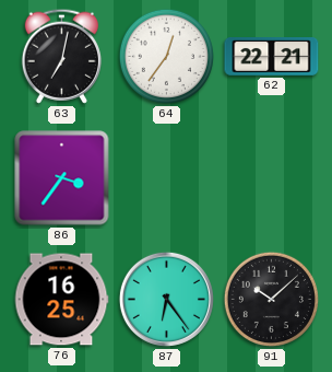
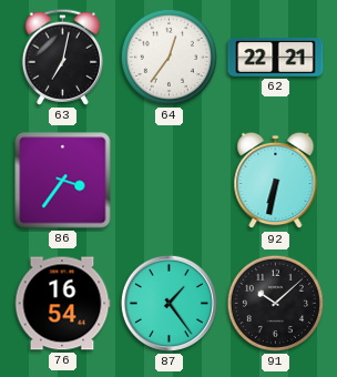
92: none -> 6:32 (276, 181)
76: 16:25 -> 16:54 (62, 304)
87: 6:24 -> 1:24 (168, 303)
